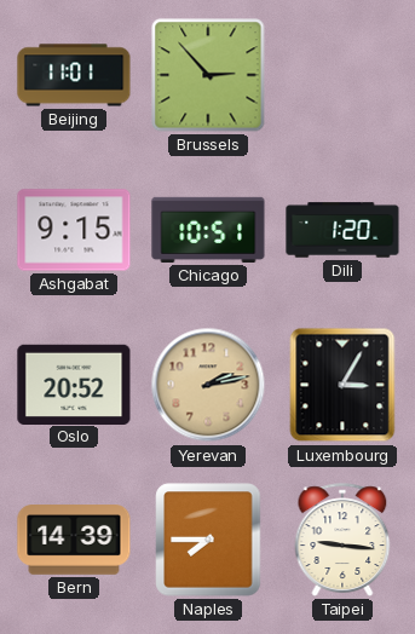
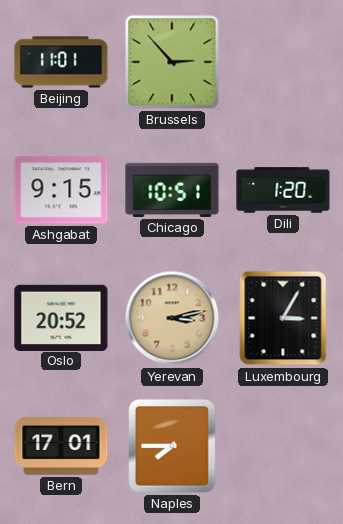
Yerevan: 2:13 -> 3:13 (172, 318)
Bern: 14:39 -> 17:01 (61, 446)
Taipei: 9:16 -> none (342, 540)
